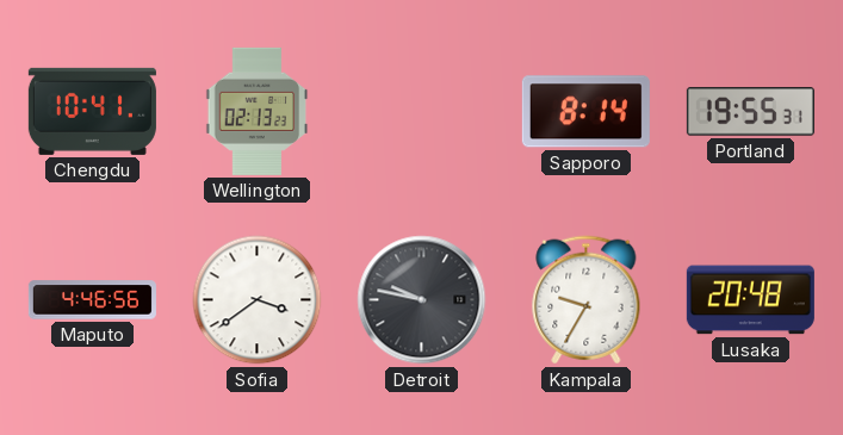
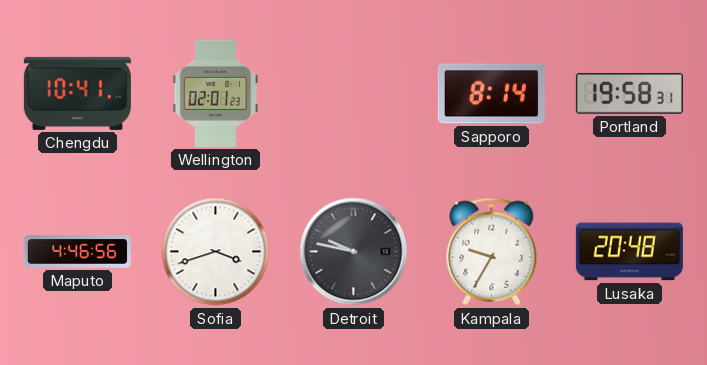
Wellington: 02:13 -> 02:01 (216, 93)
Portland: 19:55 -> 19:58 (629, 94)
Sofia: 3:39 -> 3:42 (216, 252)
